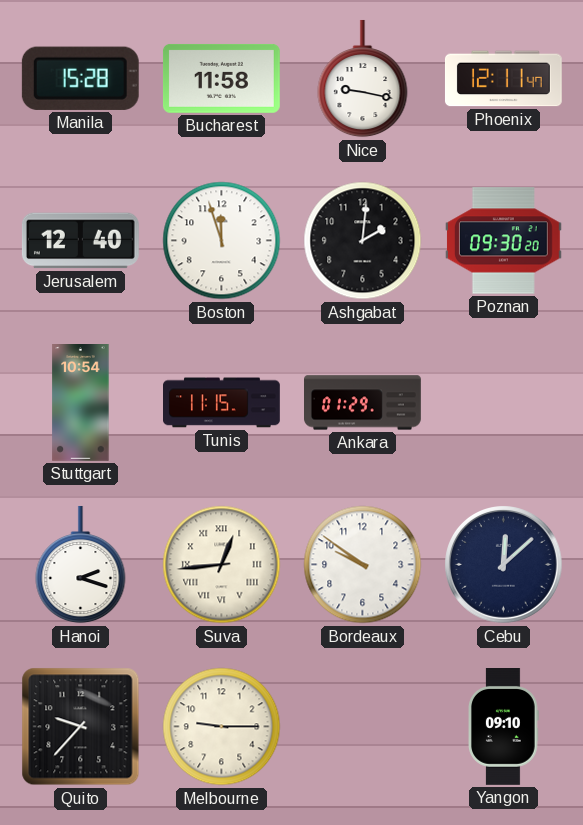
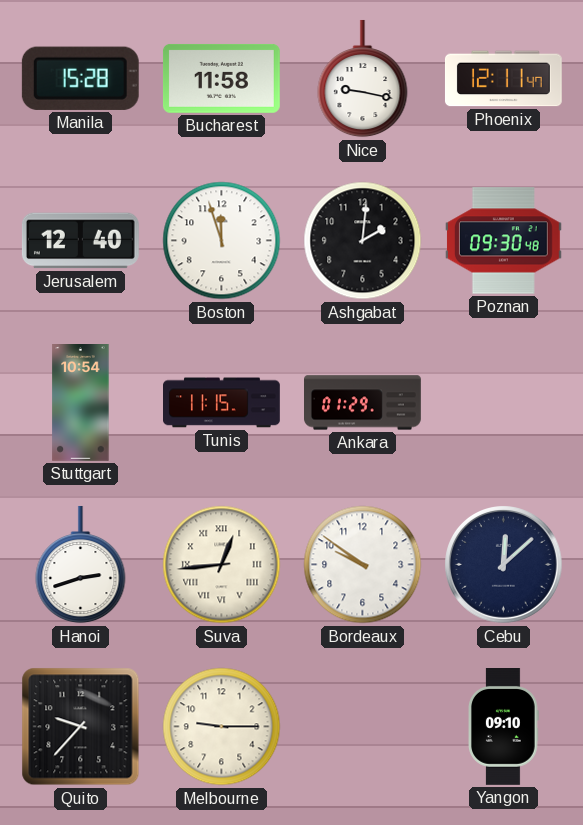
Poznan: 09:30:20 -> 09:30:48 (503, 241)
Hanoi: 2:18 -> 2:42 (81, 565)
